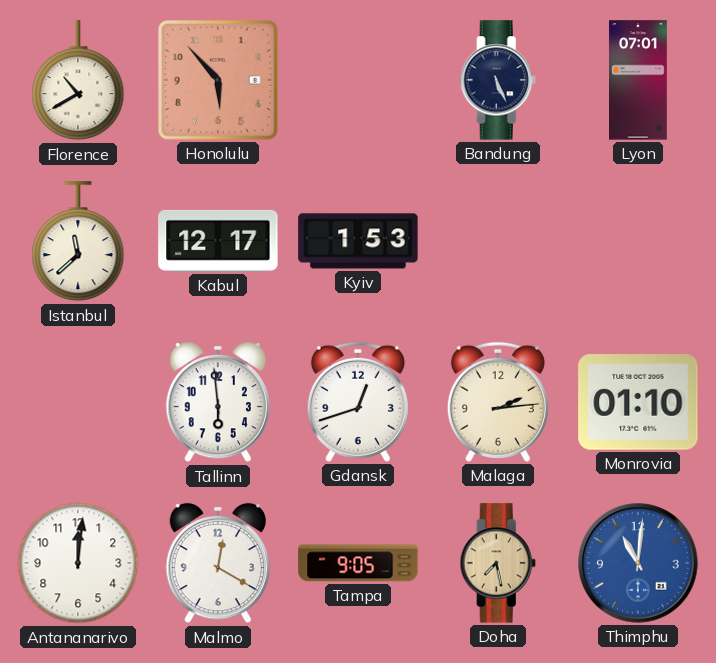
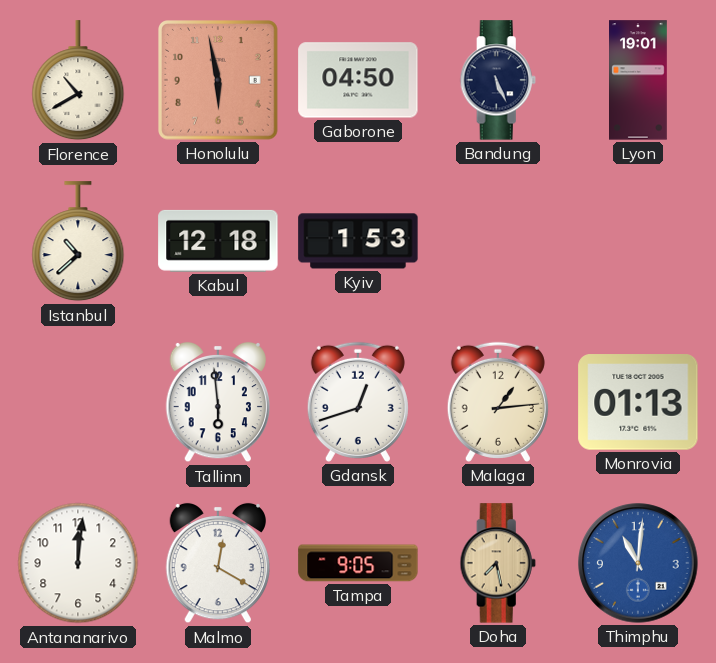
Honolulu: 5:53 -> 5:58 (219, 81)
Gaborone: none -> 04:50 (358, 80)
Lyon: 07:01 -> 19:01 (639, 80)
Istanbul: 11:38 -> 10:38 (78, 242)
Kabul: 12:17 -> 12:18 (218, 241)
Malaga: 2:14 -> 1:14 (498, 402)
Monrovia: 01:10 -> 01:13 (638, 402)
